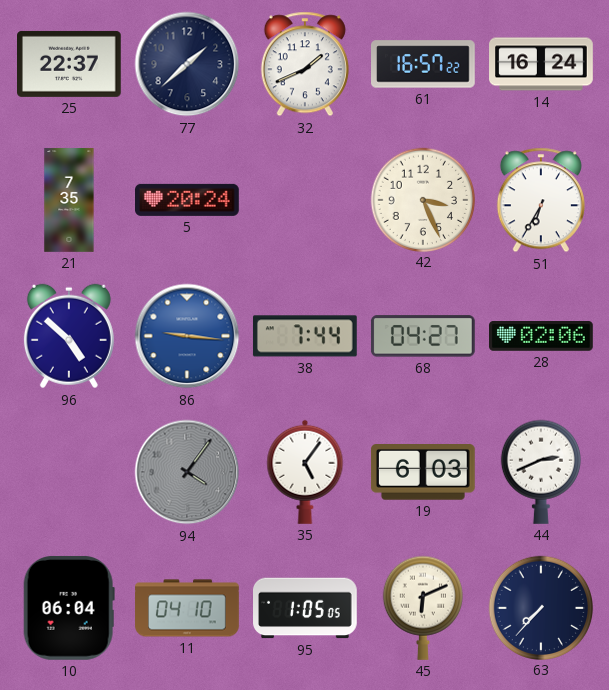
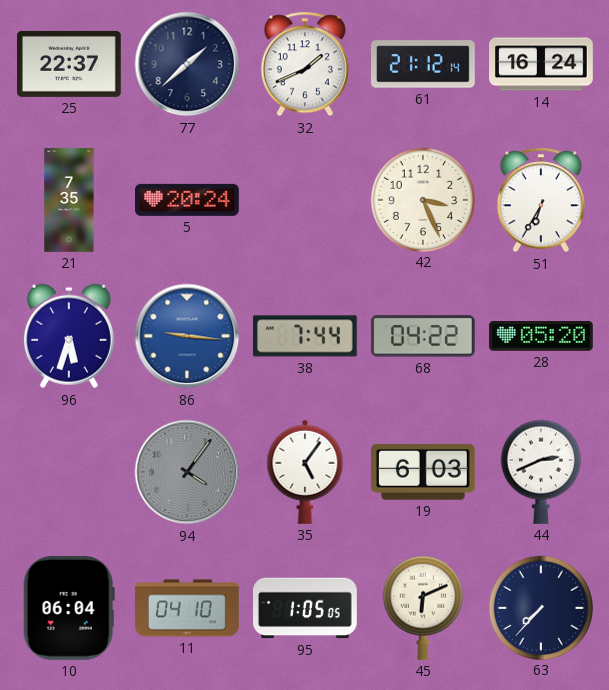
61: 16:57 -> 21:12 (424, 64)
96: 4:52 -> 5:33 (69, 336)
68: 04:27 -> 04:22 (423, 336)
28: 02:06 -> 05:20 (542, 337)
